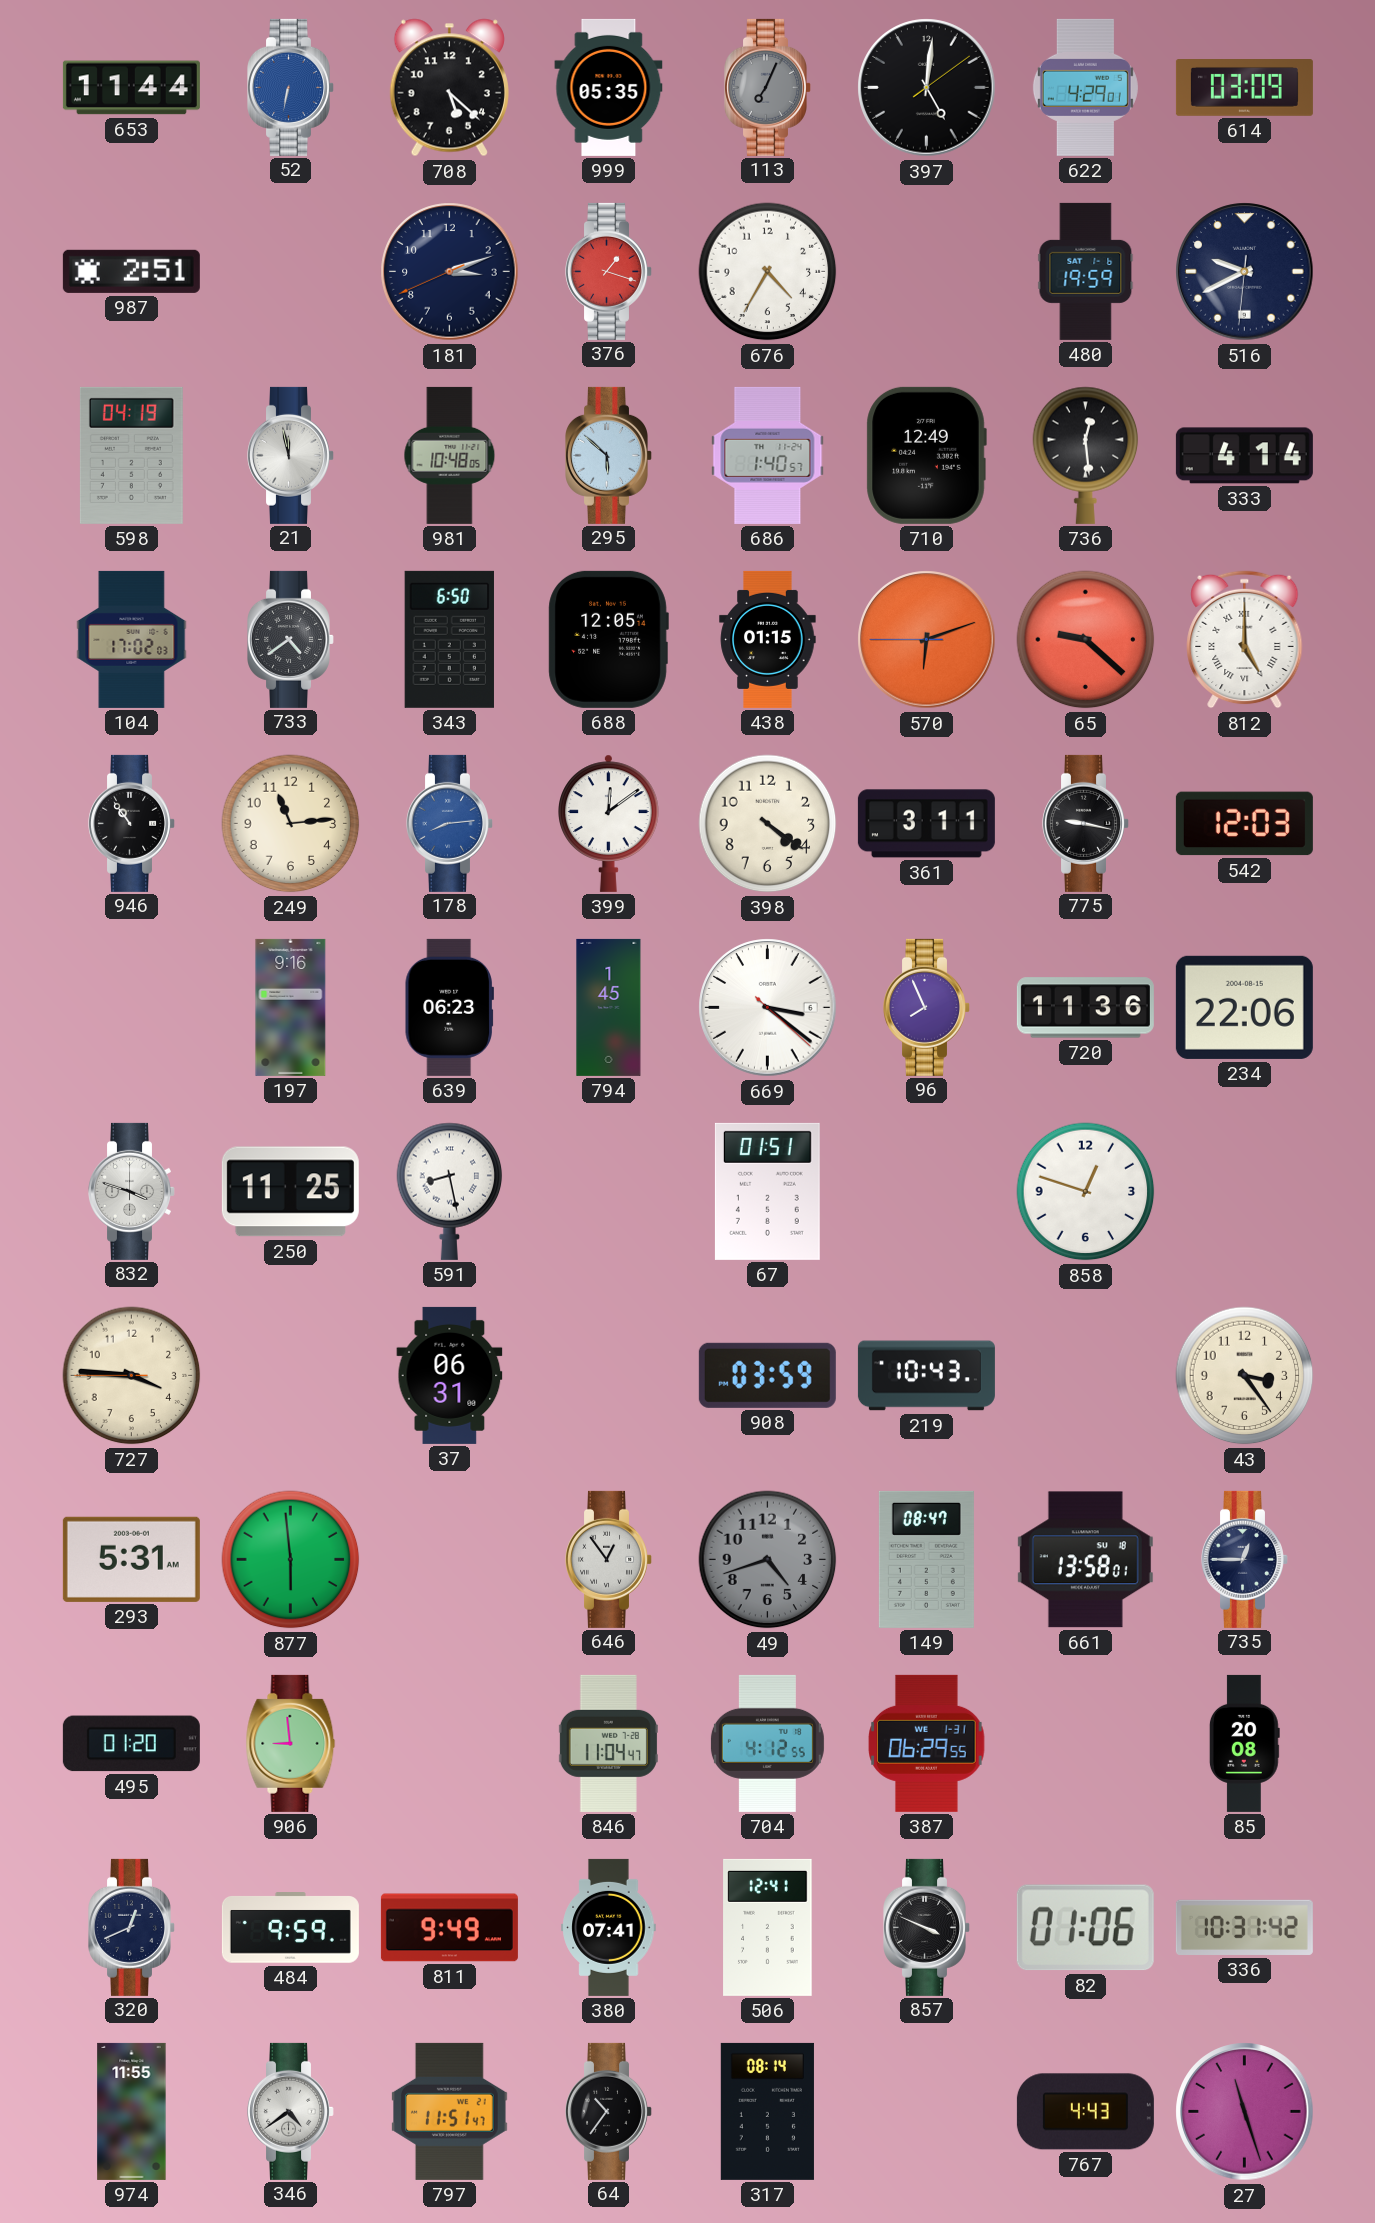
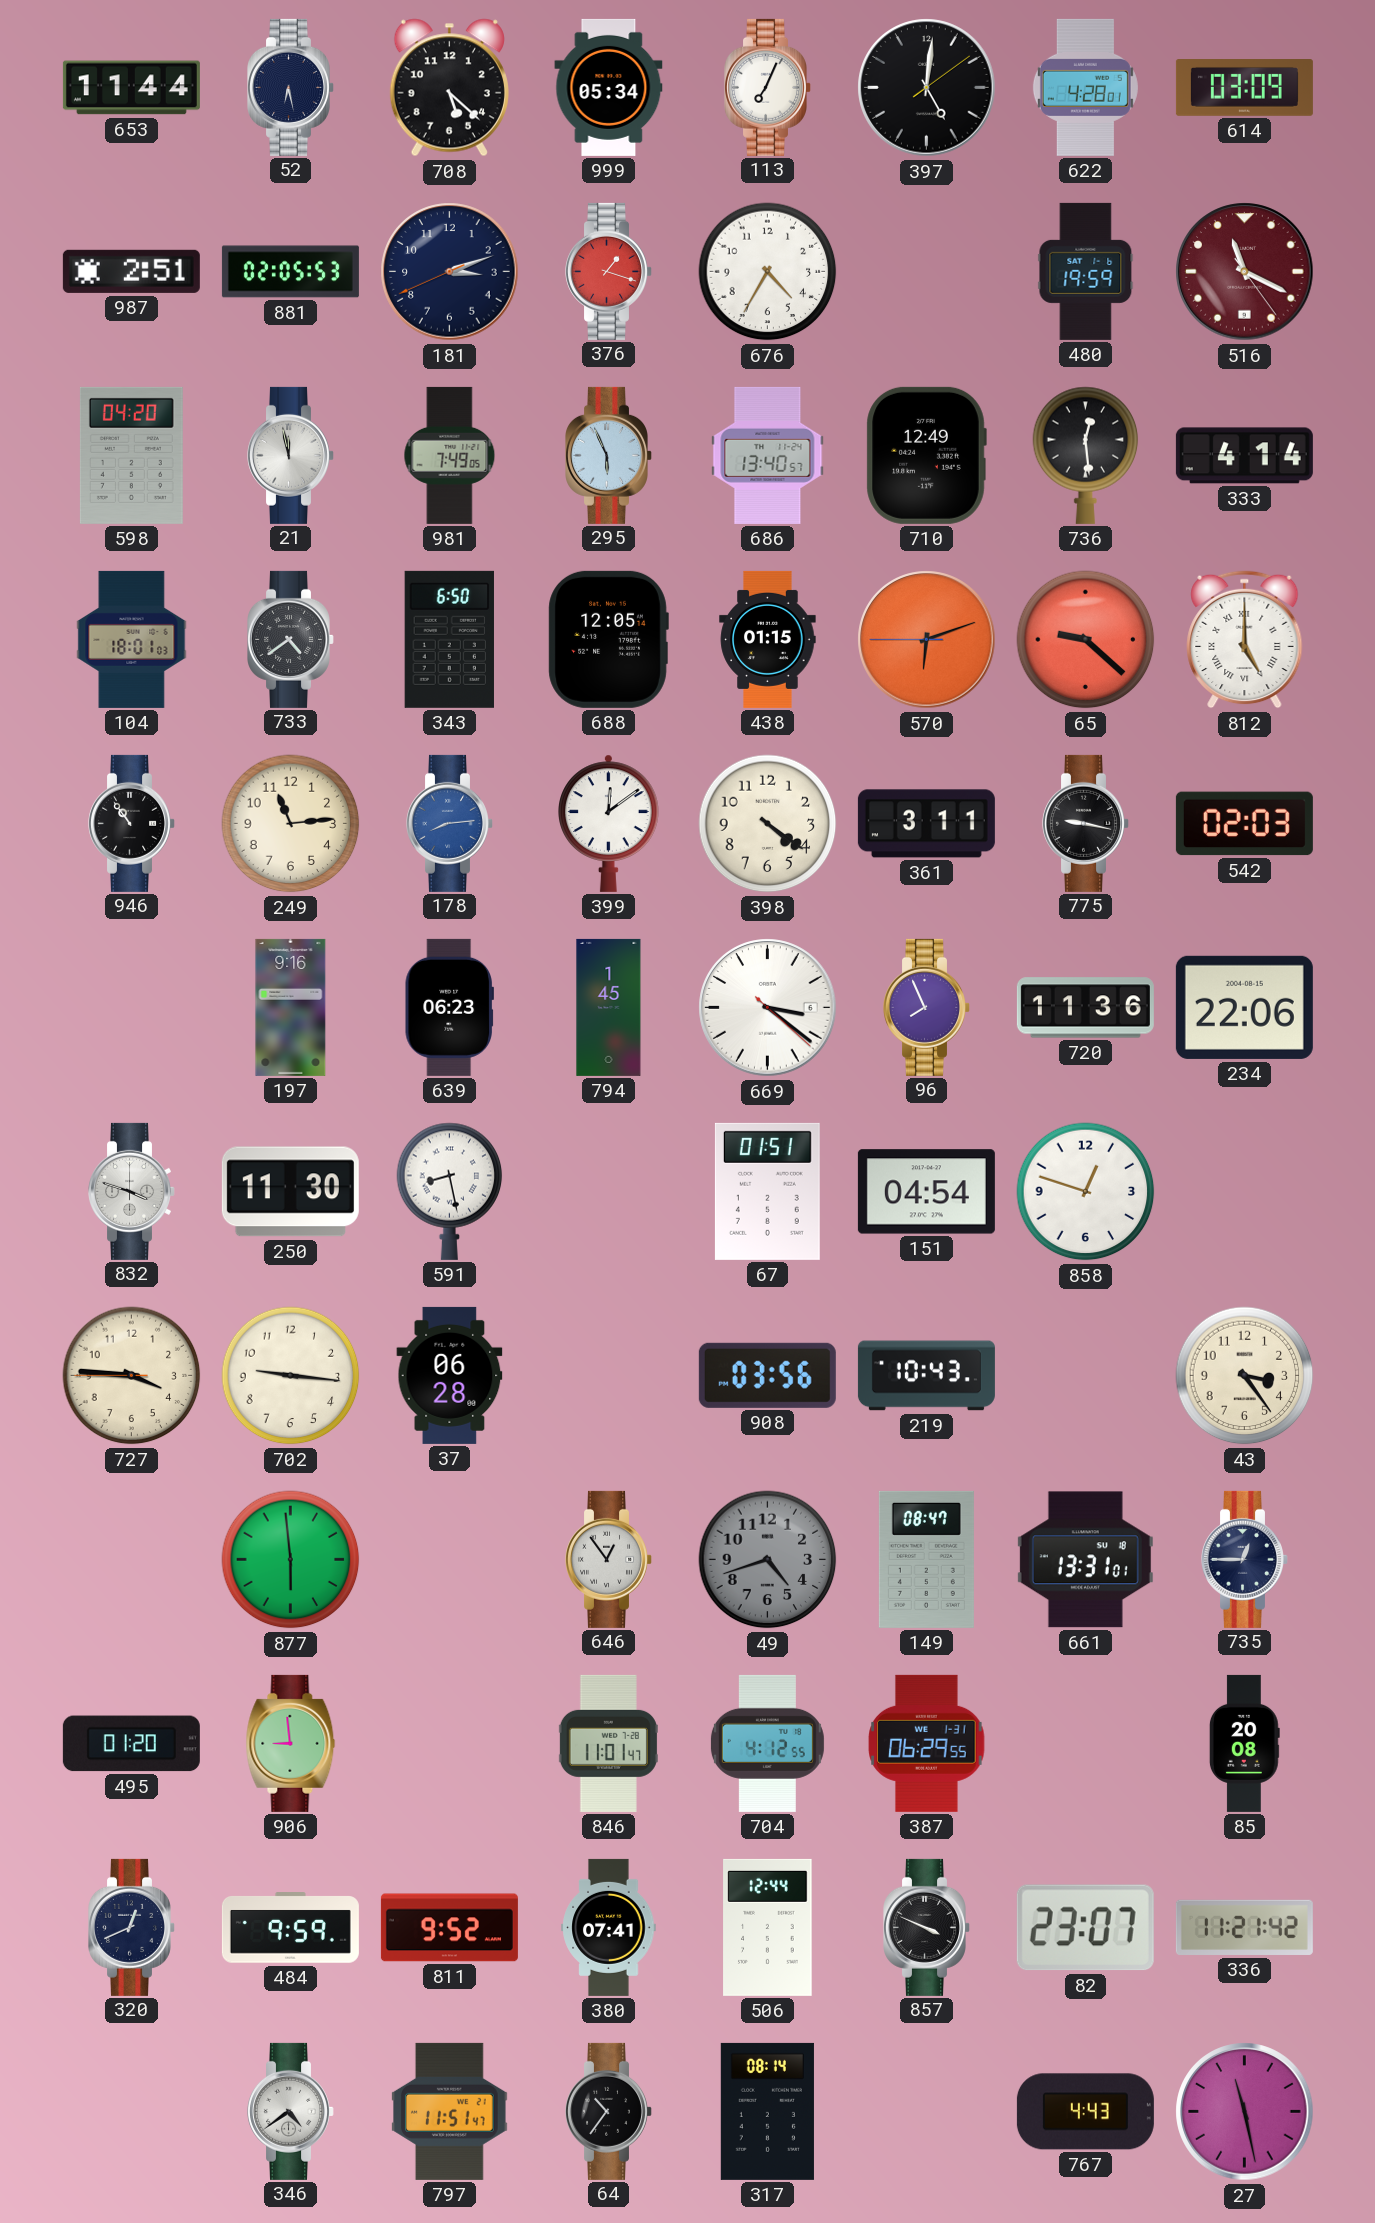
52: 6:32 -> 6:28 (291, 87)
52 dial: blue -> navy (291, 87)
999: 05:35 -> 05:34 (609, 87)
113 dial: grey -> white (768, 87)
622: 4:29 -> 4:28 (1085, 87)
881: none -> 02:05 (290, 272)
516: 9:40 -> 11:19 (1245, 272)
516 dial: navy -> burgundy (1245, 272)
598: 04:19 -> 04:20 (131, 455)
981: 10:48 -> 7:49 (450, 455)
295: 5:52 -> 5:56 (609, 455)
686: 1:40 -> 13:40 (768, 455)
104: 17:02 -> 18:01 (132, 639)
542: 12:03 -> 02:03 (1244, 824)
250: 11:25 -> 11:30 (290, 1192)
151: none -> 04:54 (926, 1192)
702: none -> 9:16 (291, 1376)
37: 06:31 -> 06:28 (450, 1375)
908: 03:59 -> 03:56 (767, 1375)
293: 5:31 -> none (131, 1559)
661: 13:58 -> 13:31 (1085, 1560)
846: 11:04 -> 11:01 (608, 1743)
811: 9:49 -> 9:52 (449, 1928)
506: 12:41 -> 12:44 (768, 1927)
82: 01:06 -> 23:07 (1085, 1928)
336: 10:31 -> 11:21 (1244, 1927)
974: 11:55 -> none (132, 2111)
27: 11:27 -> 11:28 (1245, 2112)
